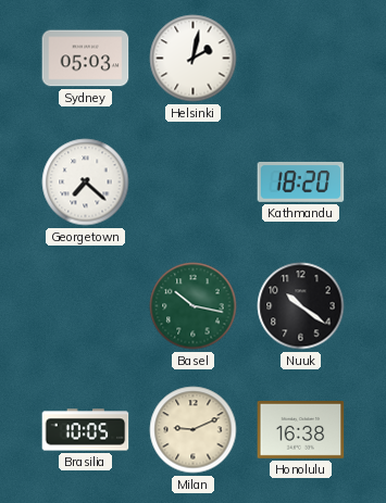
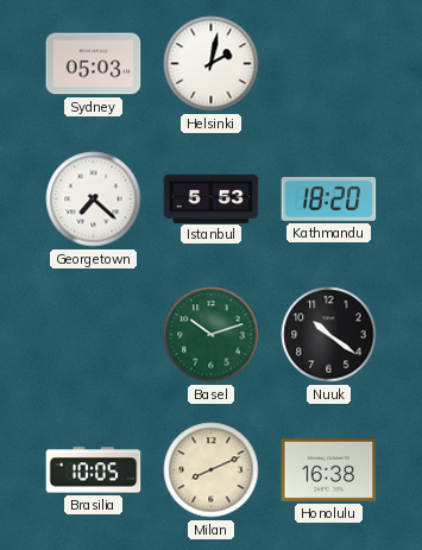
Istanbul: none -> 5:53 (212, 198)
Basel: 10:17 -> 10:12 (212, 335)
Milan: 9:11 -> 8:11 (212, 470)
